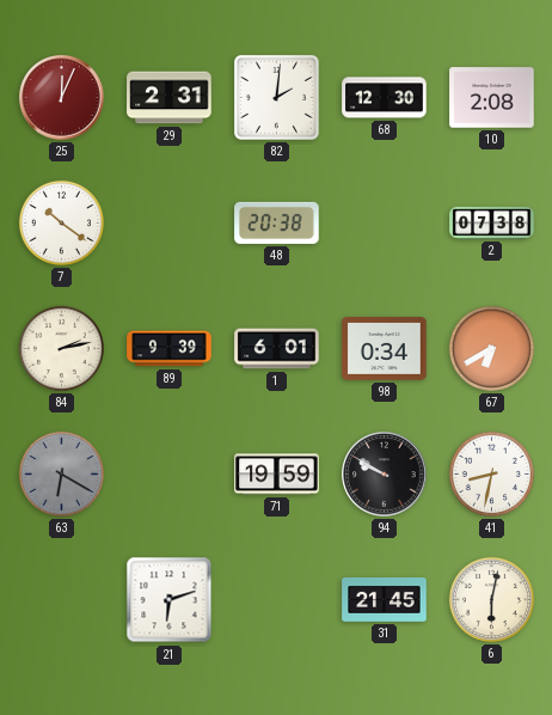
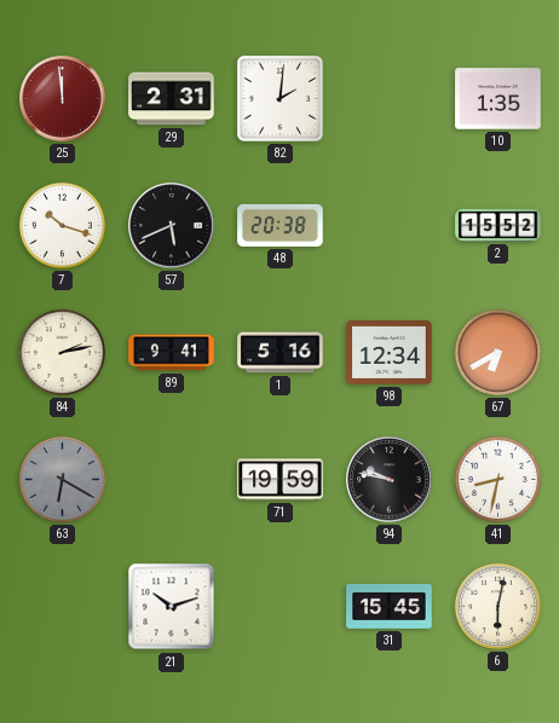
25: 12:04 -> 11:59 (63, 99)
68: 12:30 -> none (385, 98)
10: 2:08 -> 1:35 (499, 99)
7: 10:21 -> 10:18 (62, 225)
57: none -> 5:41 (172, 226)
2: 07:38 -> 15:52 (499, 225)
89: 9:39 -> 9:41 (172, 353)
1: 6:01 -> 5:16 (281, 353)
98: 0:34 -> 12:34 (390, 353)
94: 9:50 -> 9:47 (390, 480)
21: 6:12 -> 10:12 (172, 607)
31: 21:45 -> 15:45 (390, 606)
